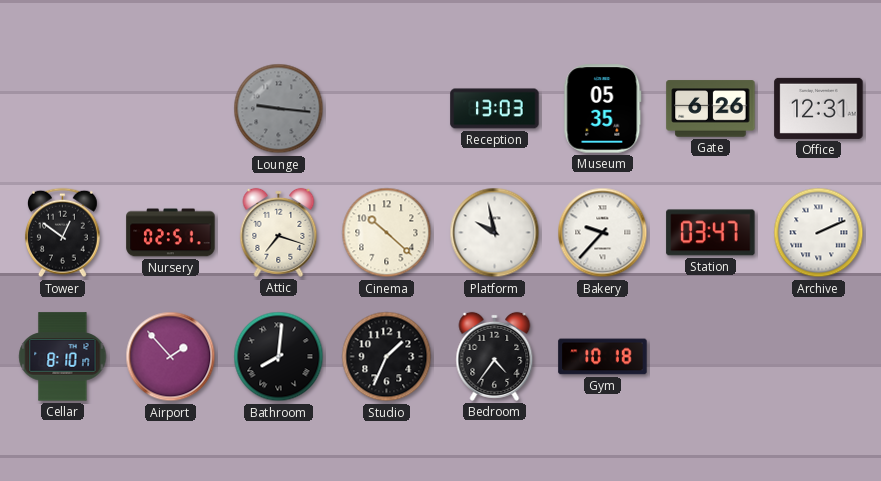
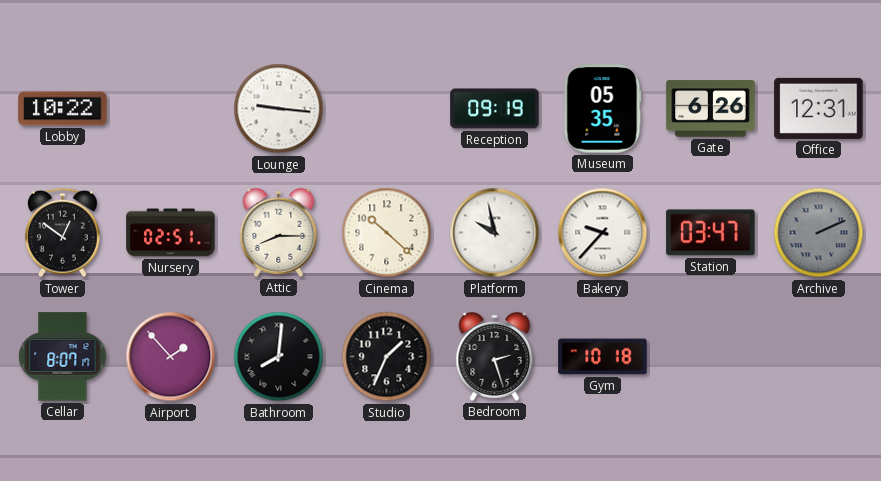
Lobby: none -> 10:22 (63, 109)
Lounge dial: grey -> white (279, 109)
Reception: 13:03 -> 09:19 (495, 109)
Attic: 7:18 -> 8:15 (279, 232)
Archive dial: white -> grey (819, 233)
Cellar: 8:10 -> 8:07 (63, 357)
Bedroom: 4:36 -> 2:27 (495, 356)
